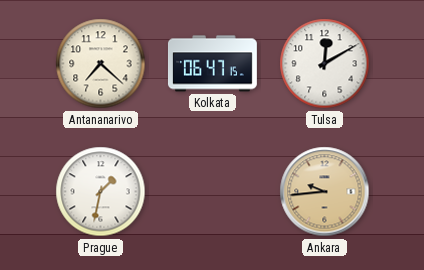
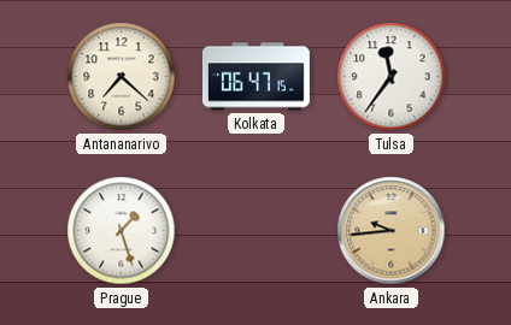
Tulsa: 12:10 -> 11:36 (392, 77)
Prague: 1:32 -> 1:27 (122, 231)
